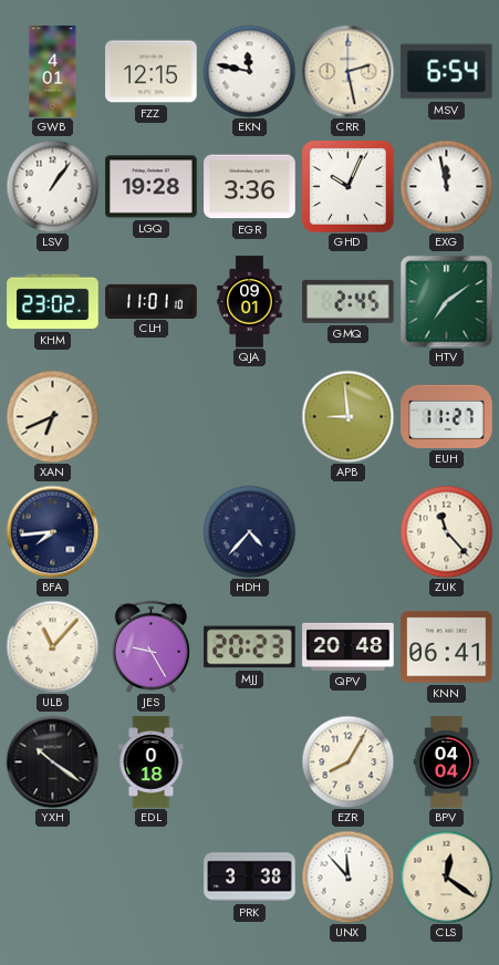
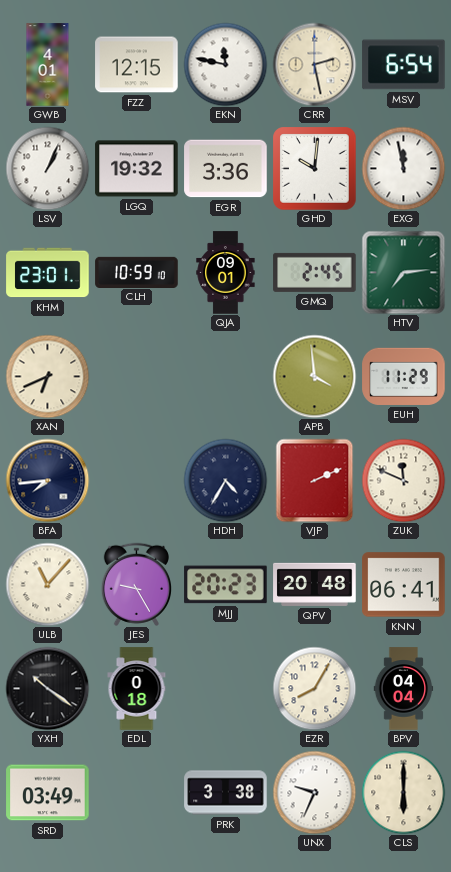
LSV: 1:06 -> 1:04 (47, 168)
LGQ: 19:28 -> 19:32 (137, 169)
GHD: 10:04 -> 10:01 (314, 168)
KHM: 23:02 -> 23:01 (48, 273)
CLH: 11:01 -> 10:59 (137, 272)
HTV: 7:09 -> 7:14 (403, 272)
APB: 8:59 -> 3:59 (314, 376)
EUH: 11:27 -> 11:29 (404, 376)
HDH: 4:37 -> 4:35 (225, 480)
VJP: none -> 2:11 (315, 480)
ZUK: 11:23 -> 11:49 (403, 480)
SRD: none -> 03:49 (48, 793)
UNX: 11:53 -> 9:34 (314, 792)
CLS: 12:21 -> 6:00 (403, 792)
